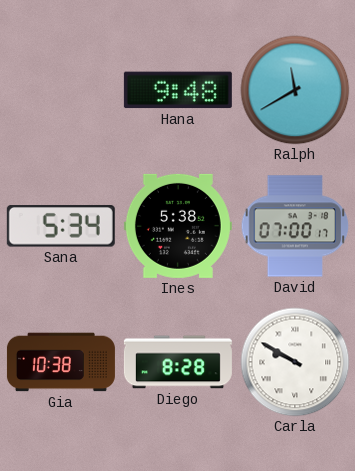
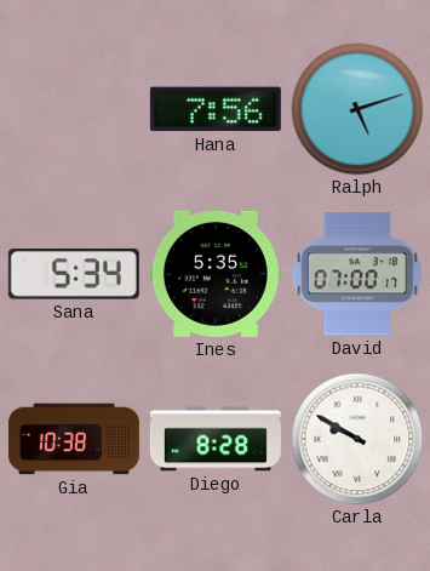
Hana: 9:48 -> 7:56 (216, 109)
Ralph: 11:40 -> 5:12 (357, 109)
Ines: 5:38 -> 5:35 (216, 274)
